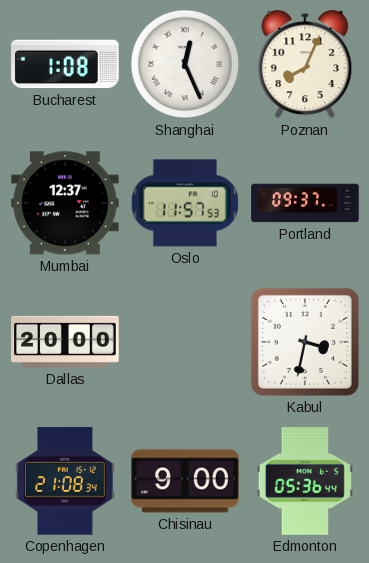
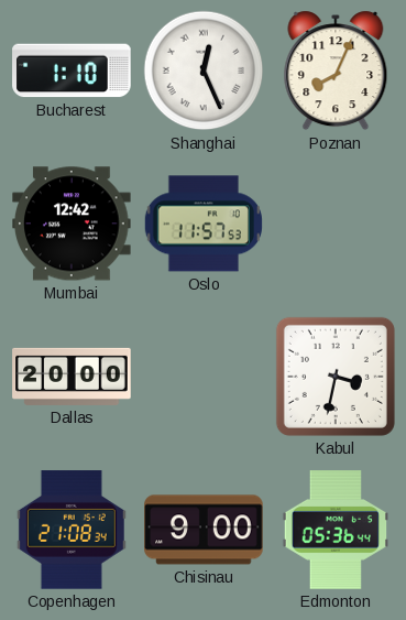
Bucharest: 1:08 -> 1:10 (72, 70)
Mumbai: 12:37 -> 12:42 (72, 224)
Portland: 09:37 -> none (305, 203)
